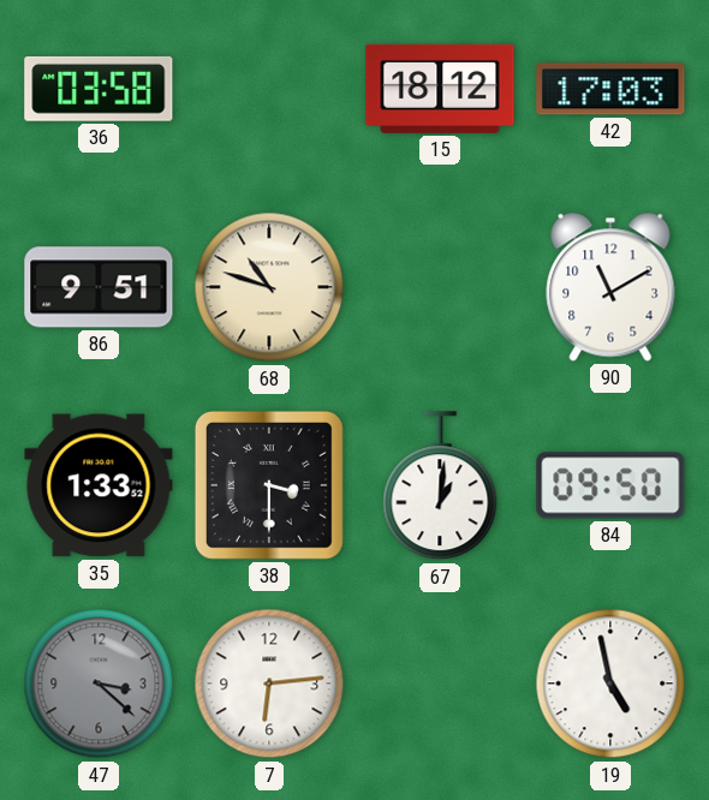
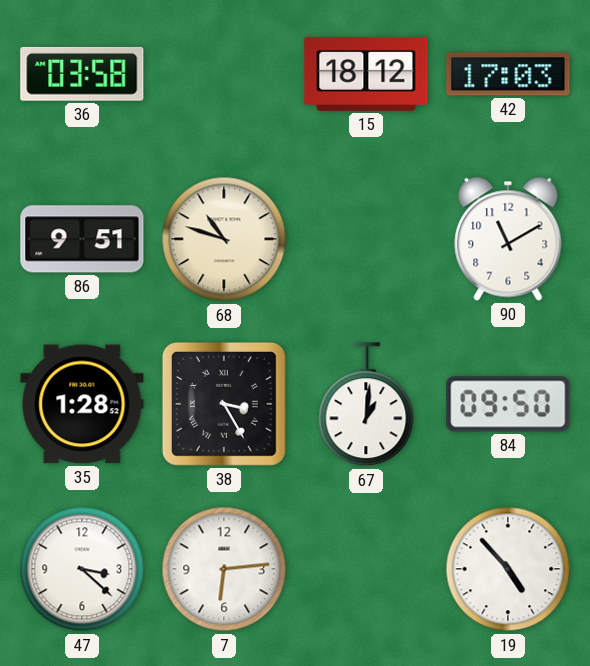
35: 1:33 -> 1:28 (82, 404)
38: 3:30 -> 3:25 (224, 404)
47 dial: grey -> white (82, 569)
19: 4:58 -> 4:53 (508, 569)
